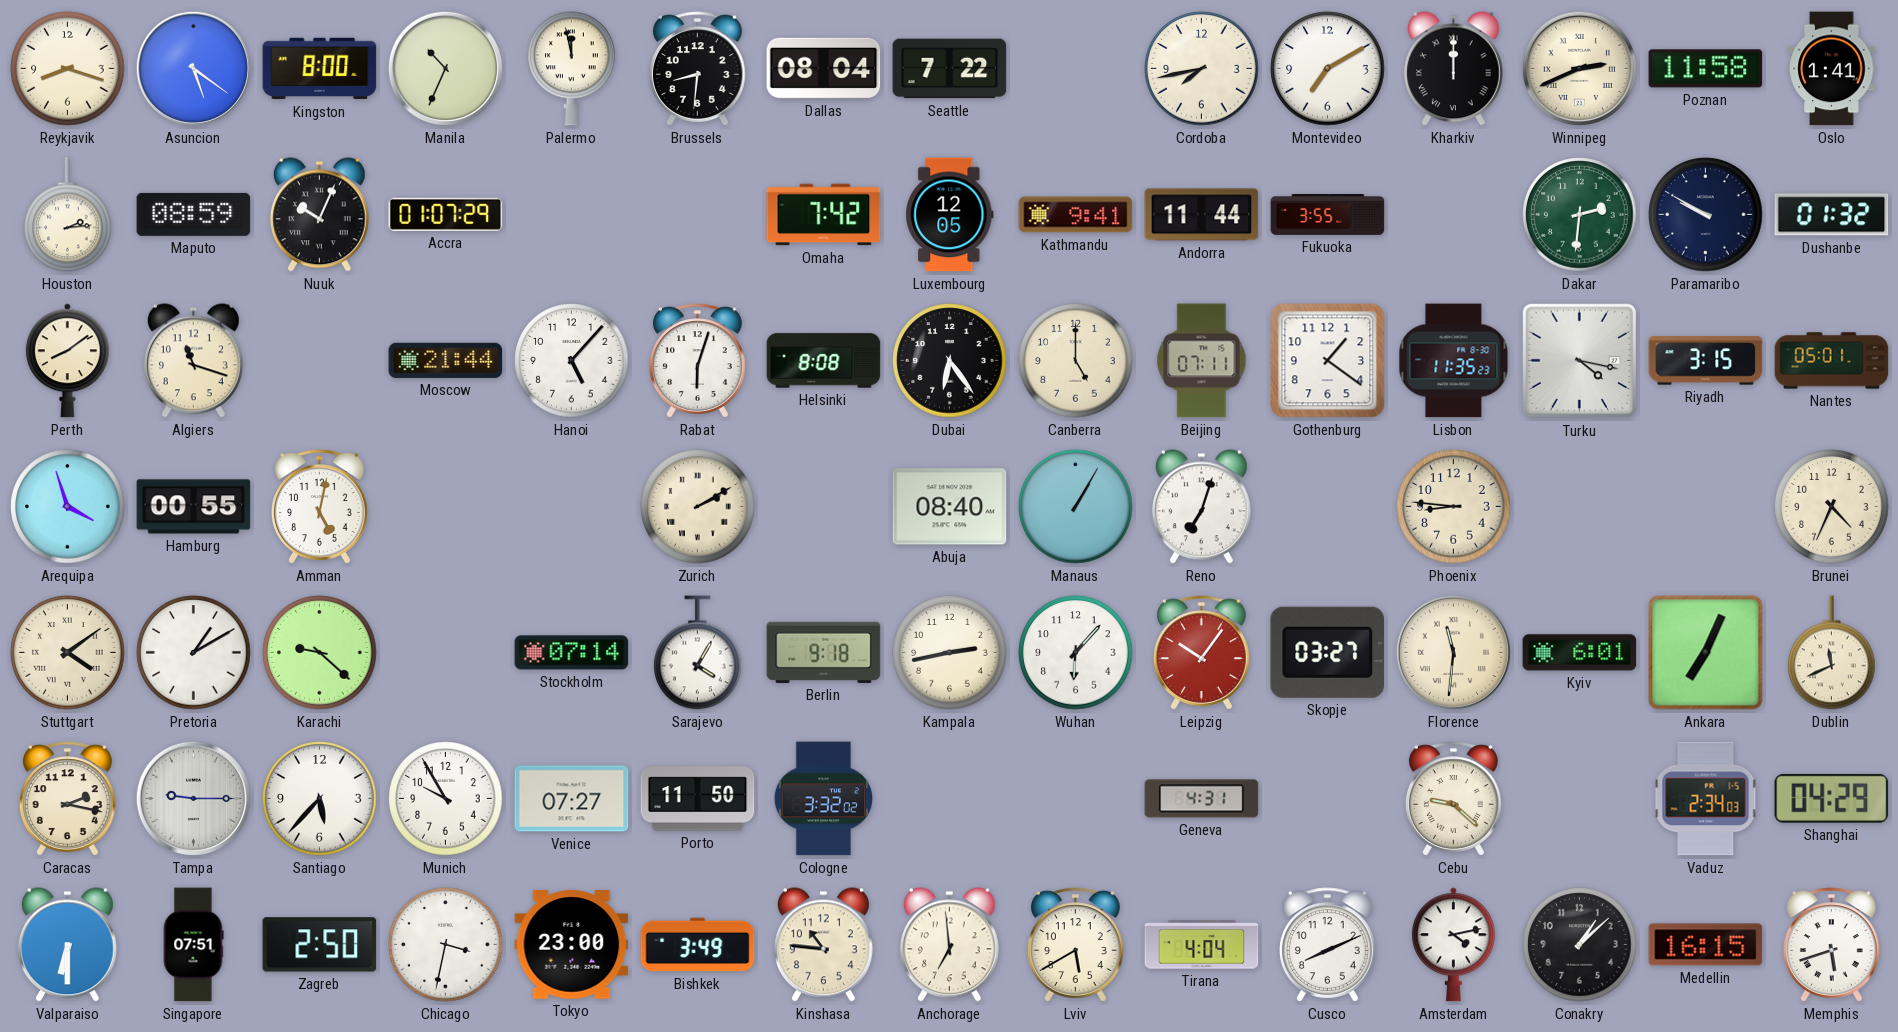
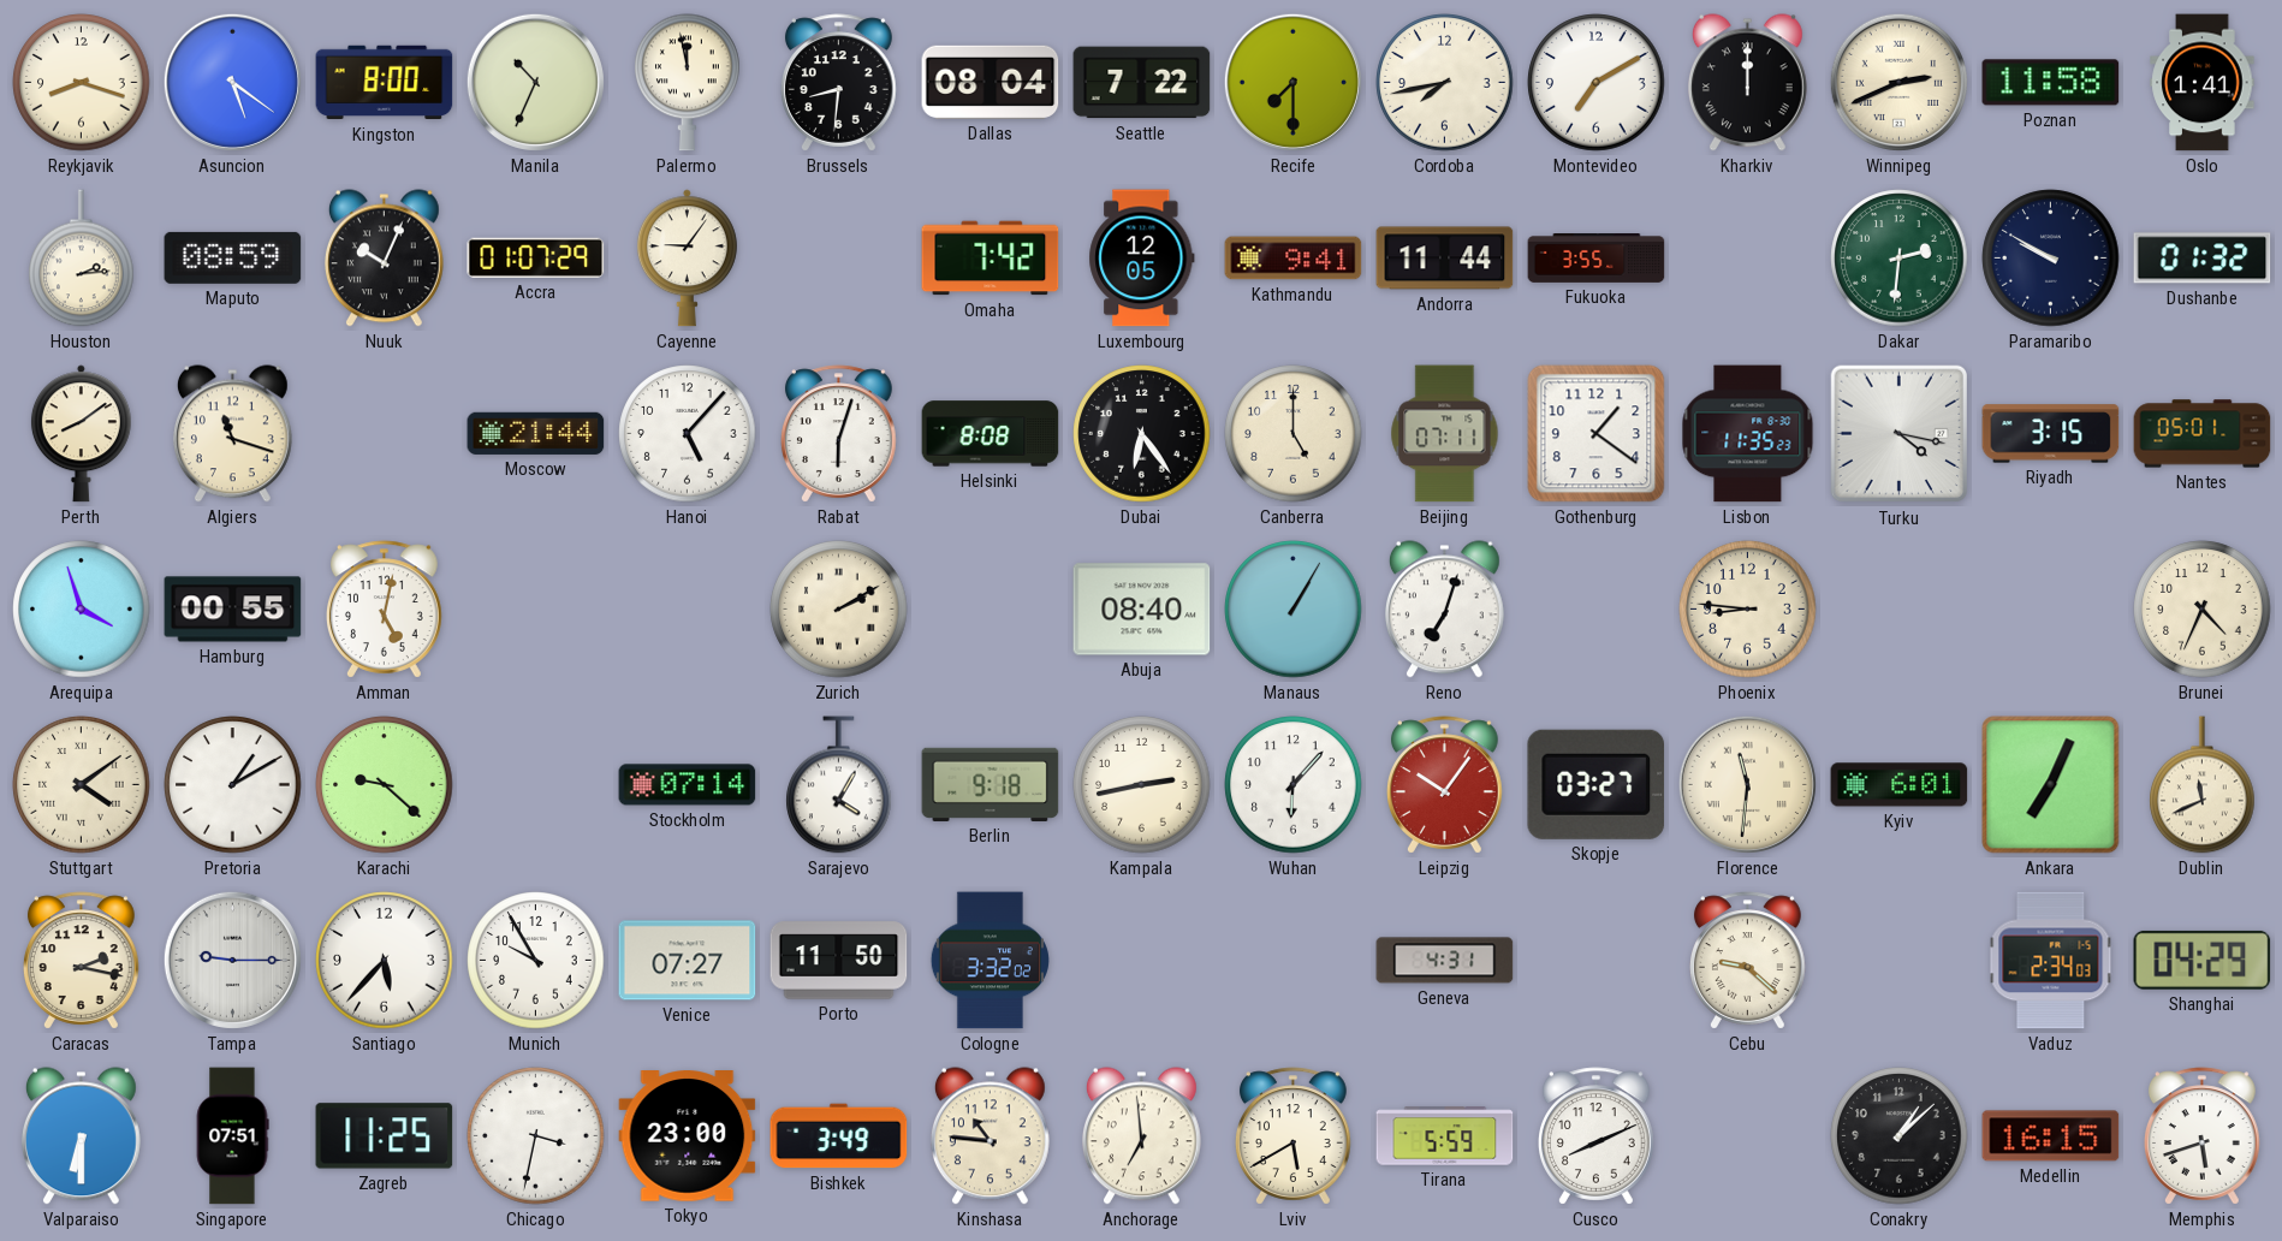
Recife: none -> 7:30 (1292, 82)
Cayenne: none -> 9:06 (687, 259)
Zagreb: 2:50 -> 11:25 (385, 1136)
Tirana: 4:04 -> 5:59 (1445, 1136)
Amsterdam: 4:13 -> none (1453, 945)
